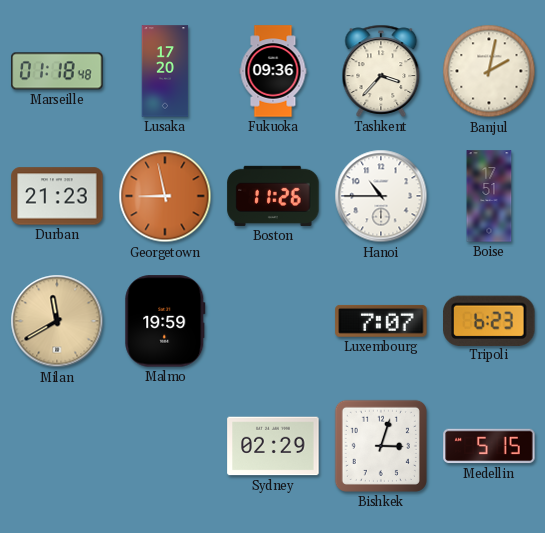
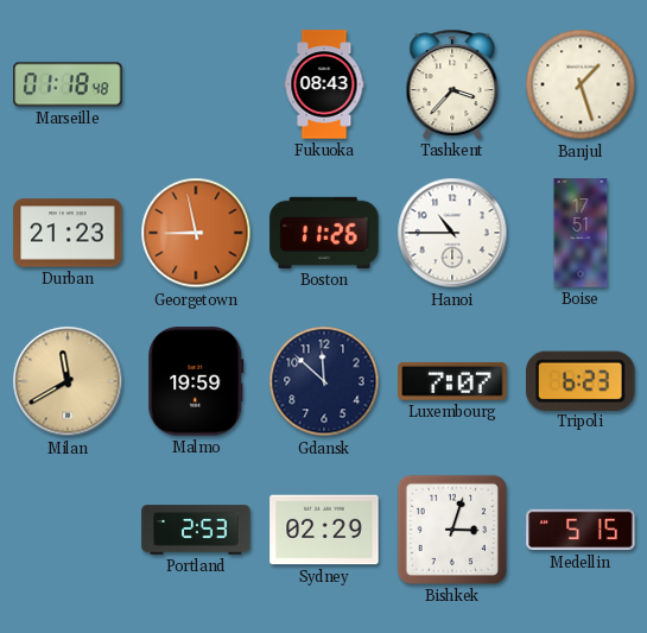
Lusaka: 17:20 -> none (165, 71)
Fukuoka: 09:36 -> 08:43 (324, 84)
Banjul: 2:02 -> 1:27 (581, 84)
Gdansk: none -> 11:52 (324, 381)
Portland: none -> 2:53 (196, 530)
